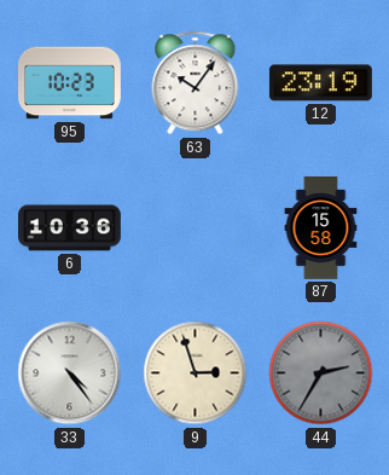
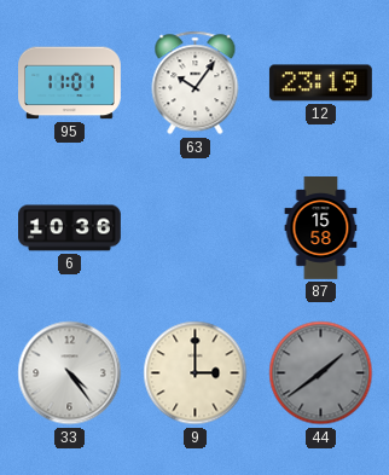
95: 10:23 -> 11:01 (70, 83)
9: 2:57 -> 3:00 (196, 373)
44: 2:35 -> 1:39 (321, 373)
